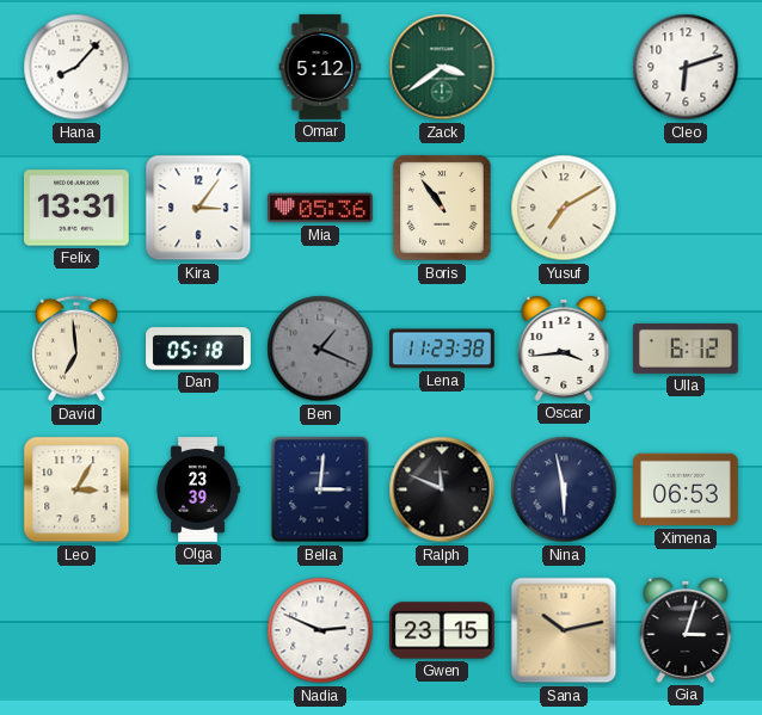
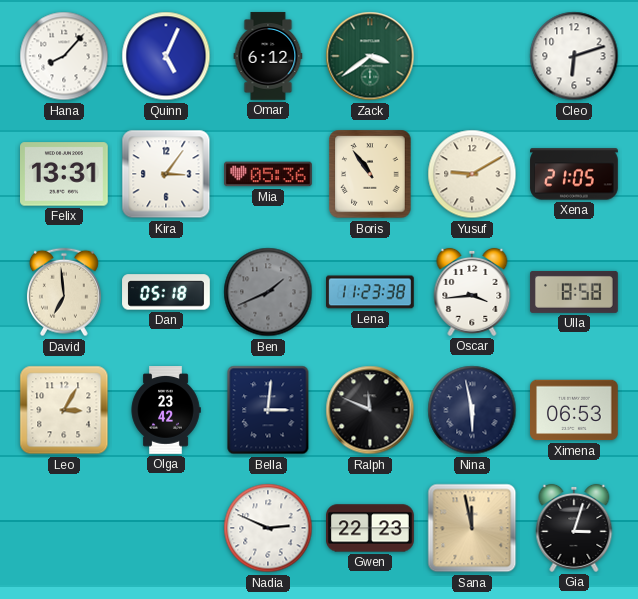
Quinn: none -> 5:04 (166, 56)
Omar: 5:12 -> 6:12 (268, 56)
Yusuf: 7:10 -> 9:10 (472, 174)
Xena: none -> 21:05 (574, 174)
Ben: 1:19 -> 1:41 (268, 292)
Ulla: 6:12 -> 8:58 (574, 292)
Olga: 23:39 -> 23:42 (166, 410)
Gwen: 23:15 -> 22:23 (370, 528)
Sana: 10:13 -> 11:58 (472, 528)
